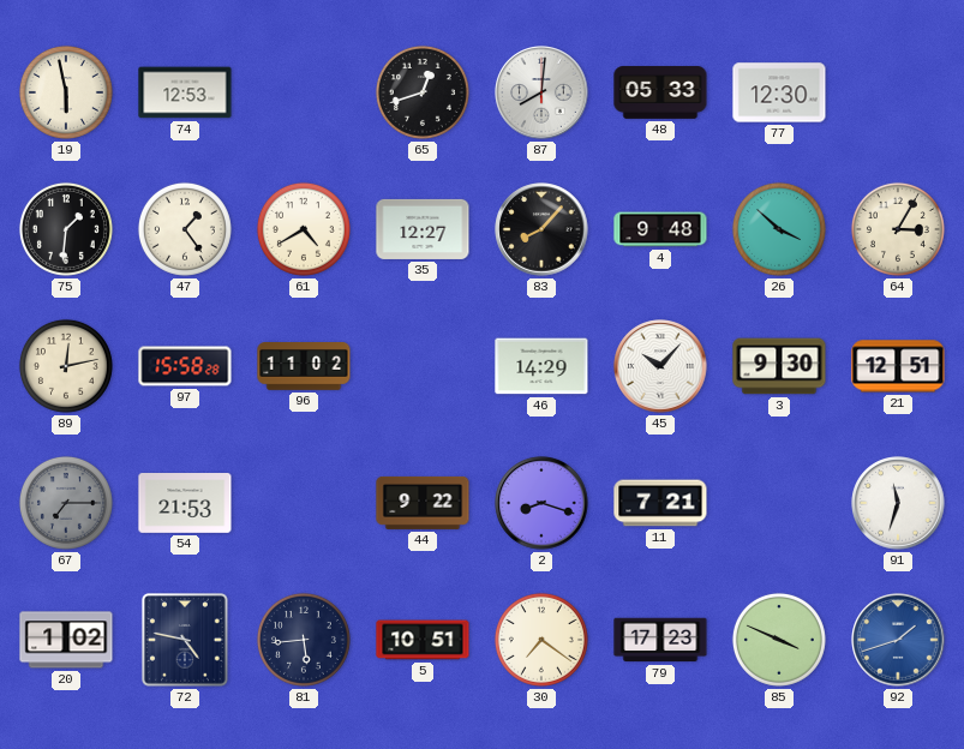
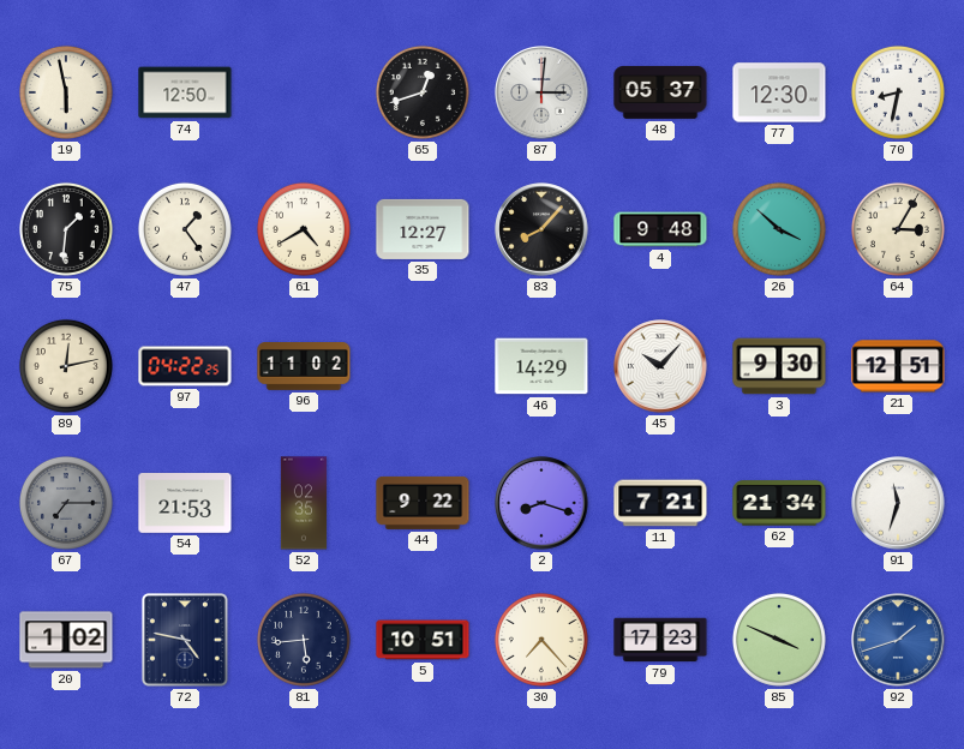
74: 12:53 -> 12:50 (185, 92)
87: 8:01 -> 3:01 (541, 92)
48: 05:33 -> 05:37 (660, 92)
70: none -> 8:32 (898, 92)
97: 15:58 -> 04:22 (185, 366)
52: none -> 02:35 (304, 503)
62: none -> 21:34 (779, 503)
30: 7:21 -> 7:23 (541, 640)
